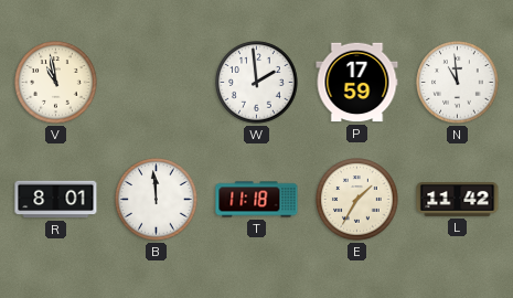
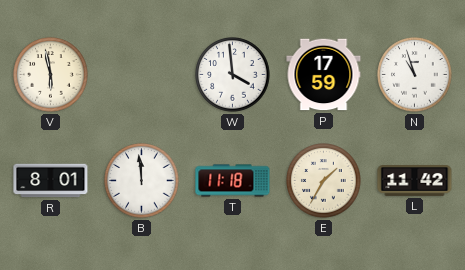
V: 10:58 -> 5:58 (51, 75)
W: 1:59 -> 3:59 (233, 75)
N: 10:59 -> 10:57 (415, 75)
